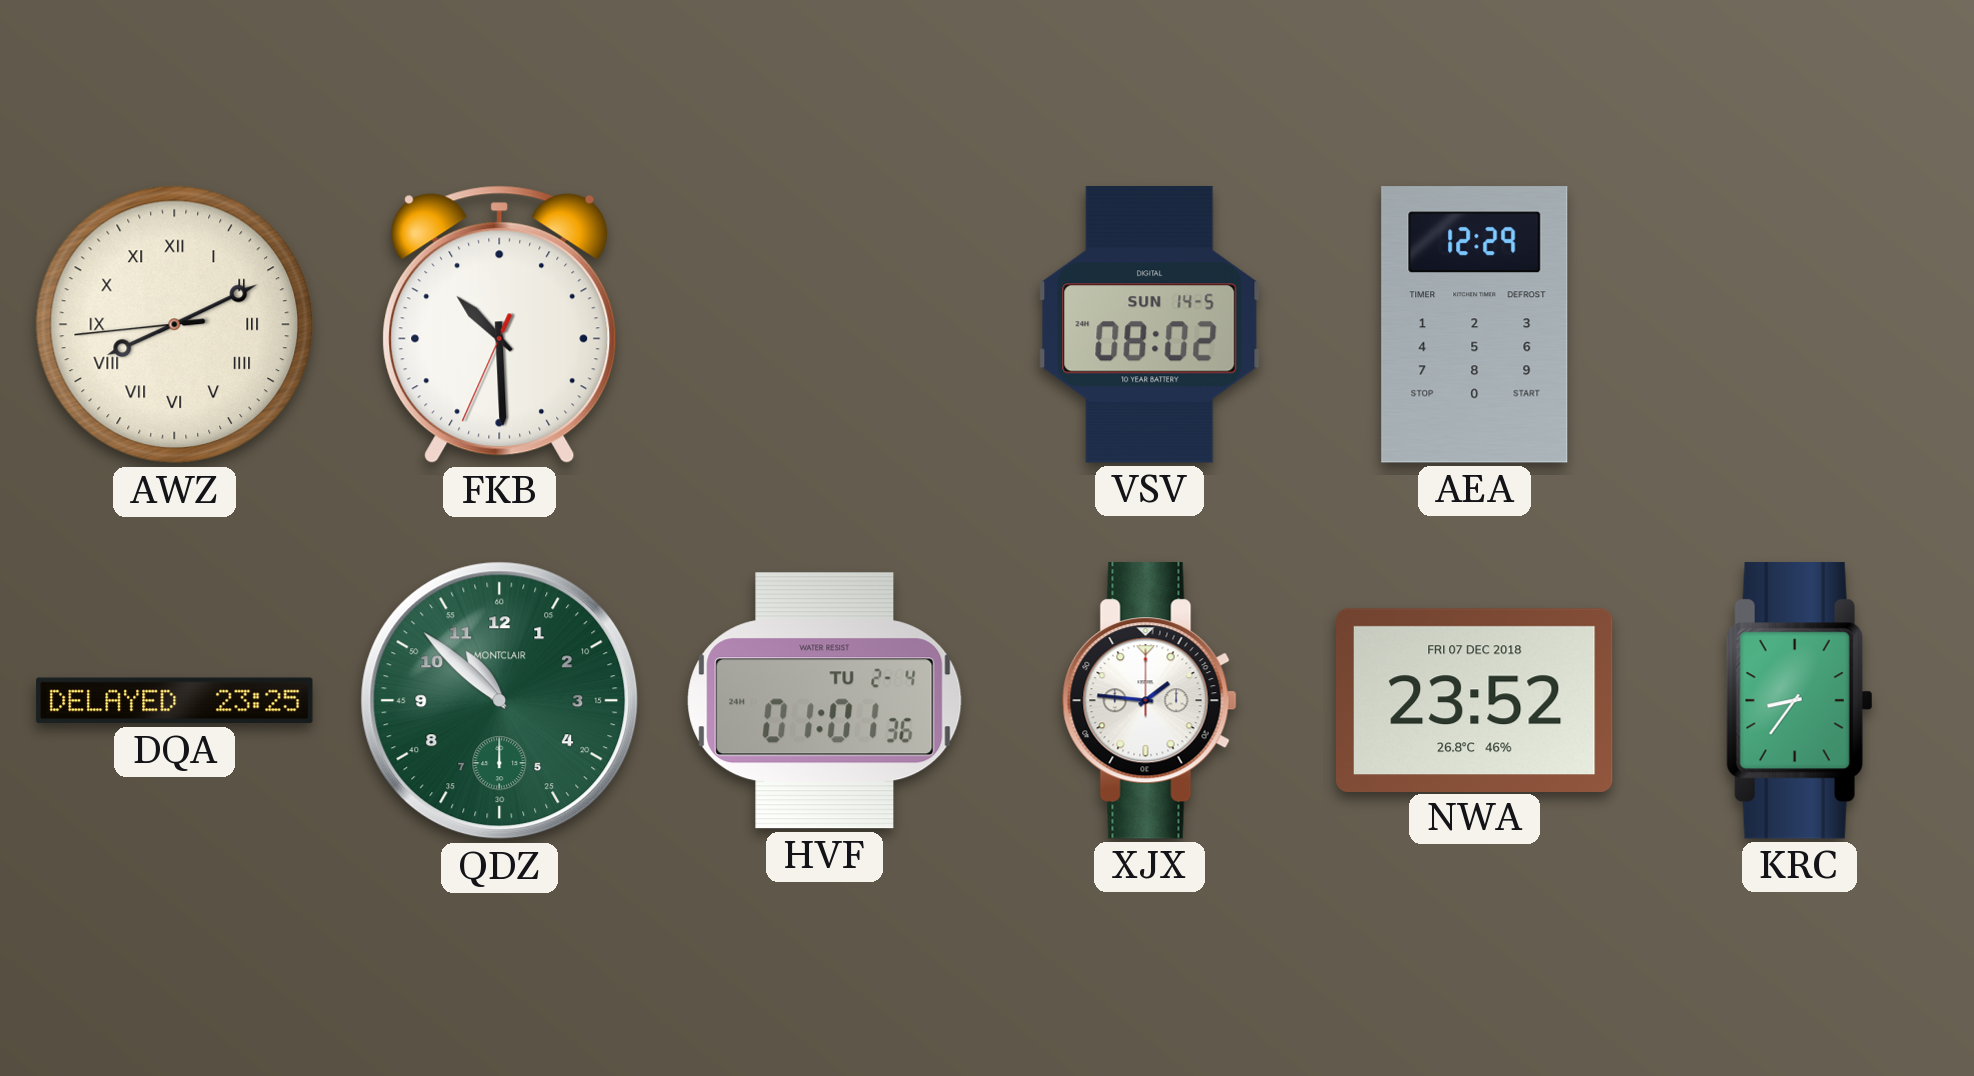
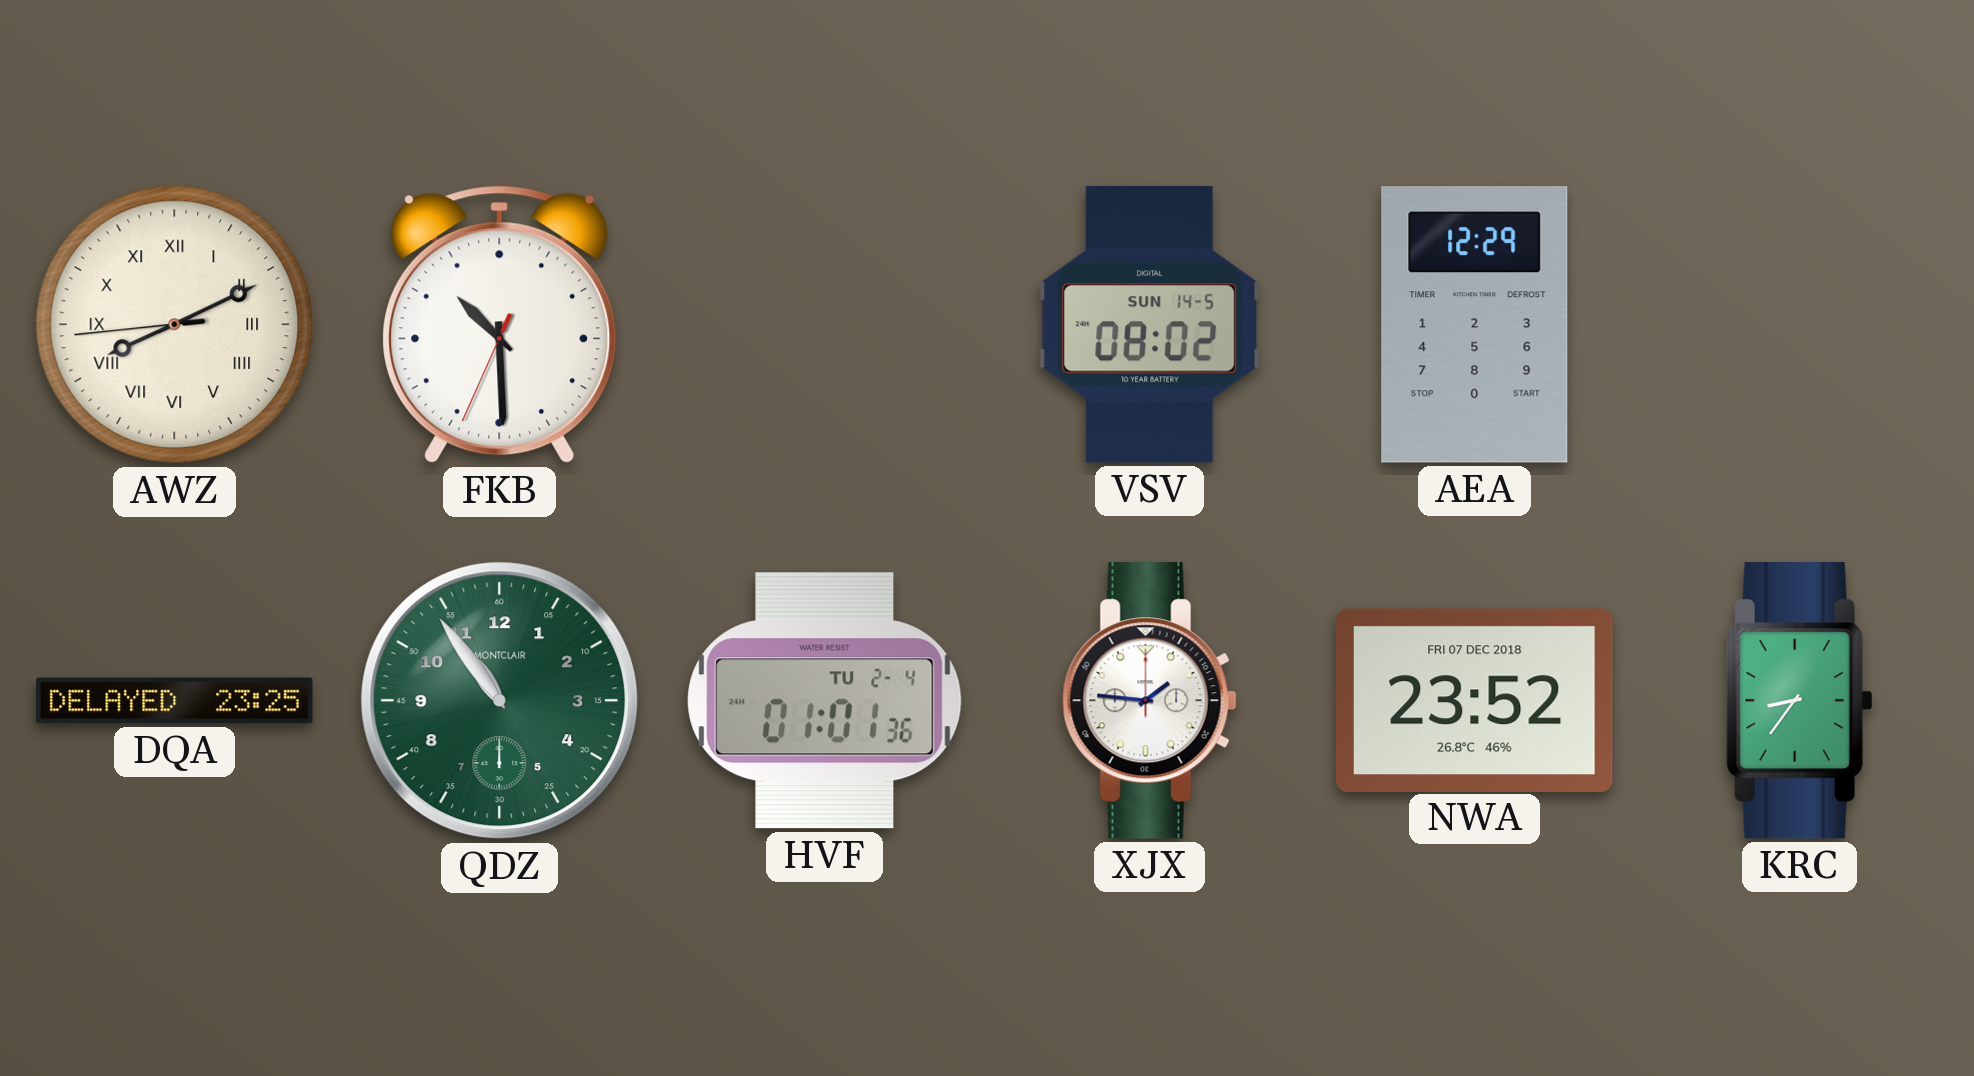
QDZ: 10:52 -> 10:54 (500, 701)
